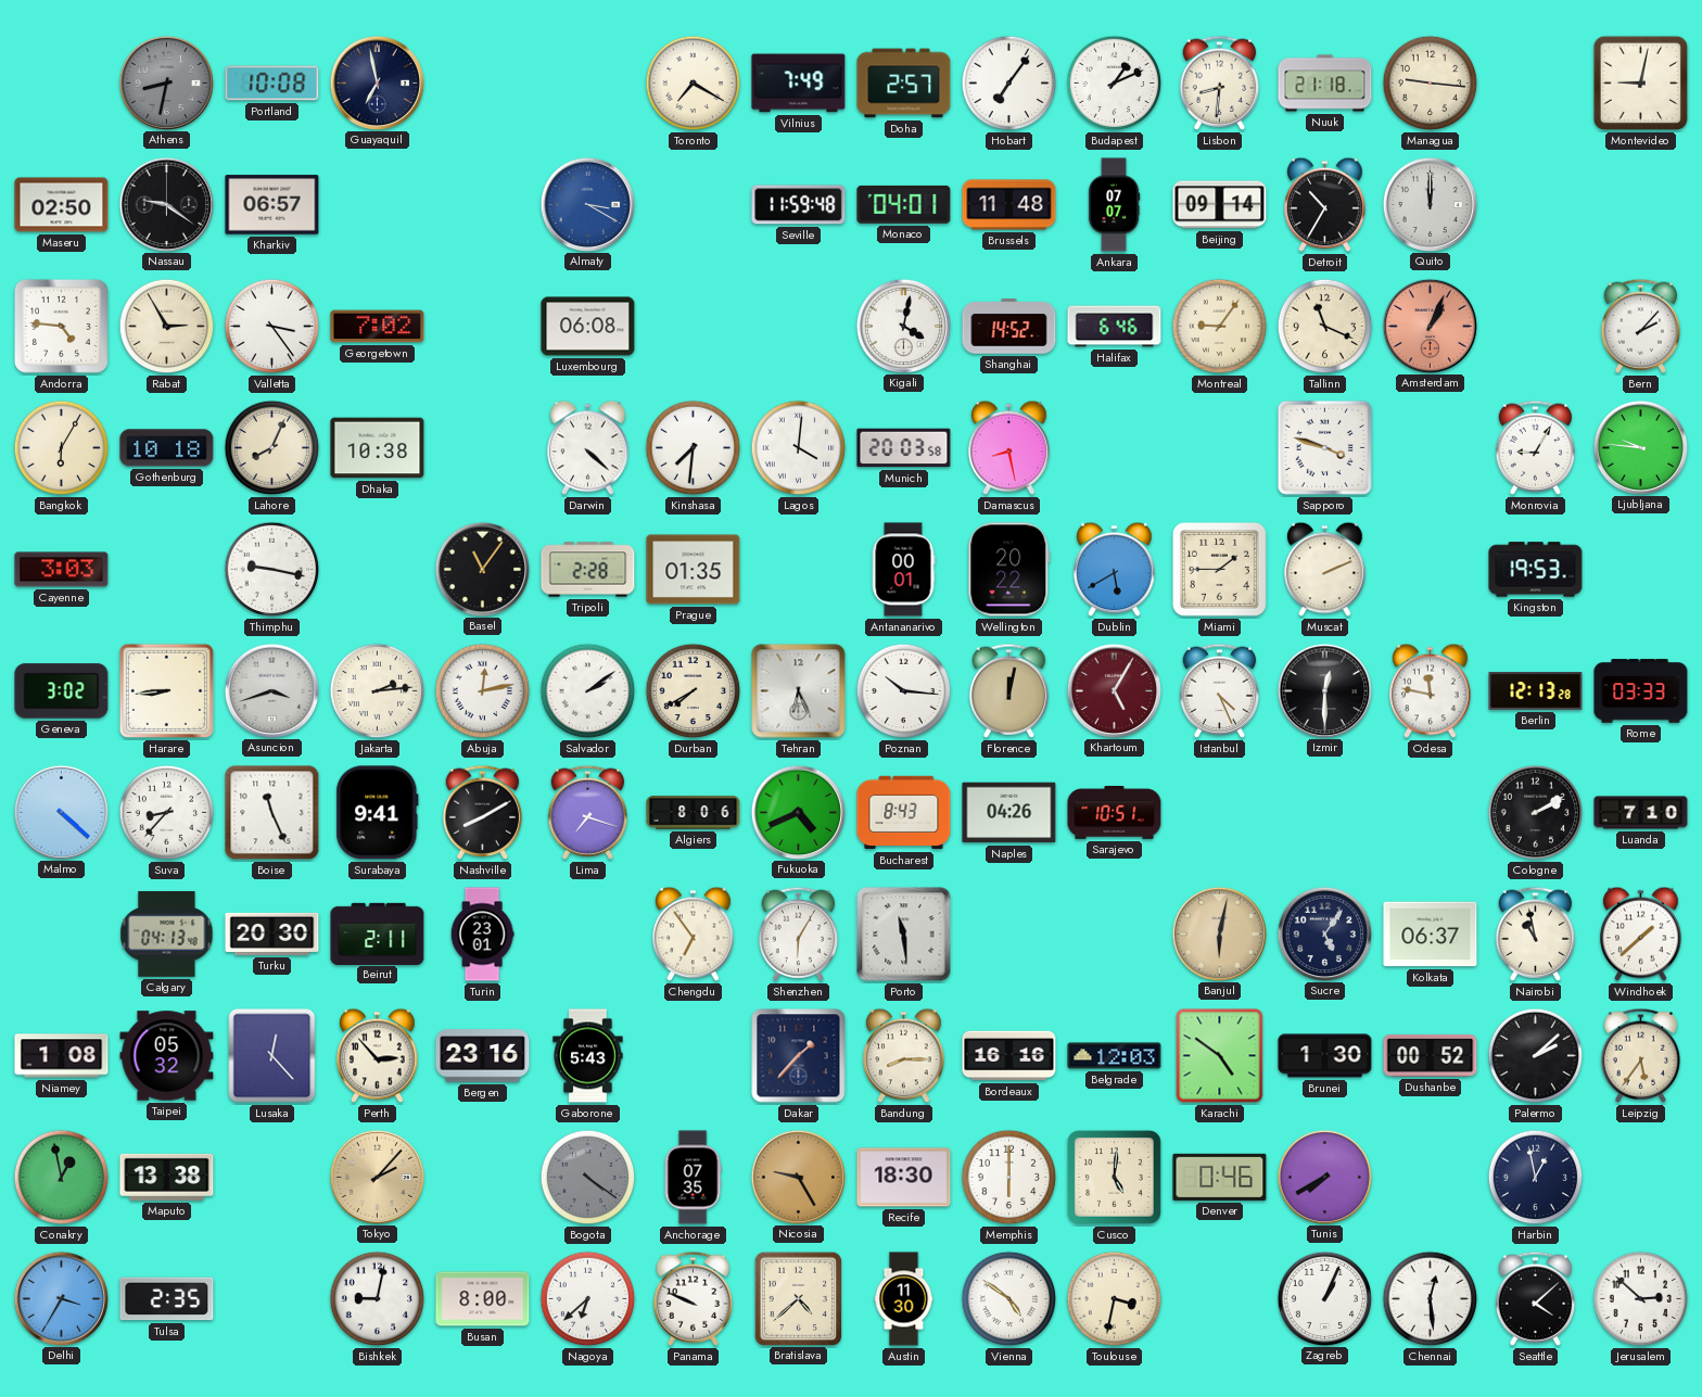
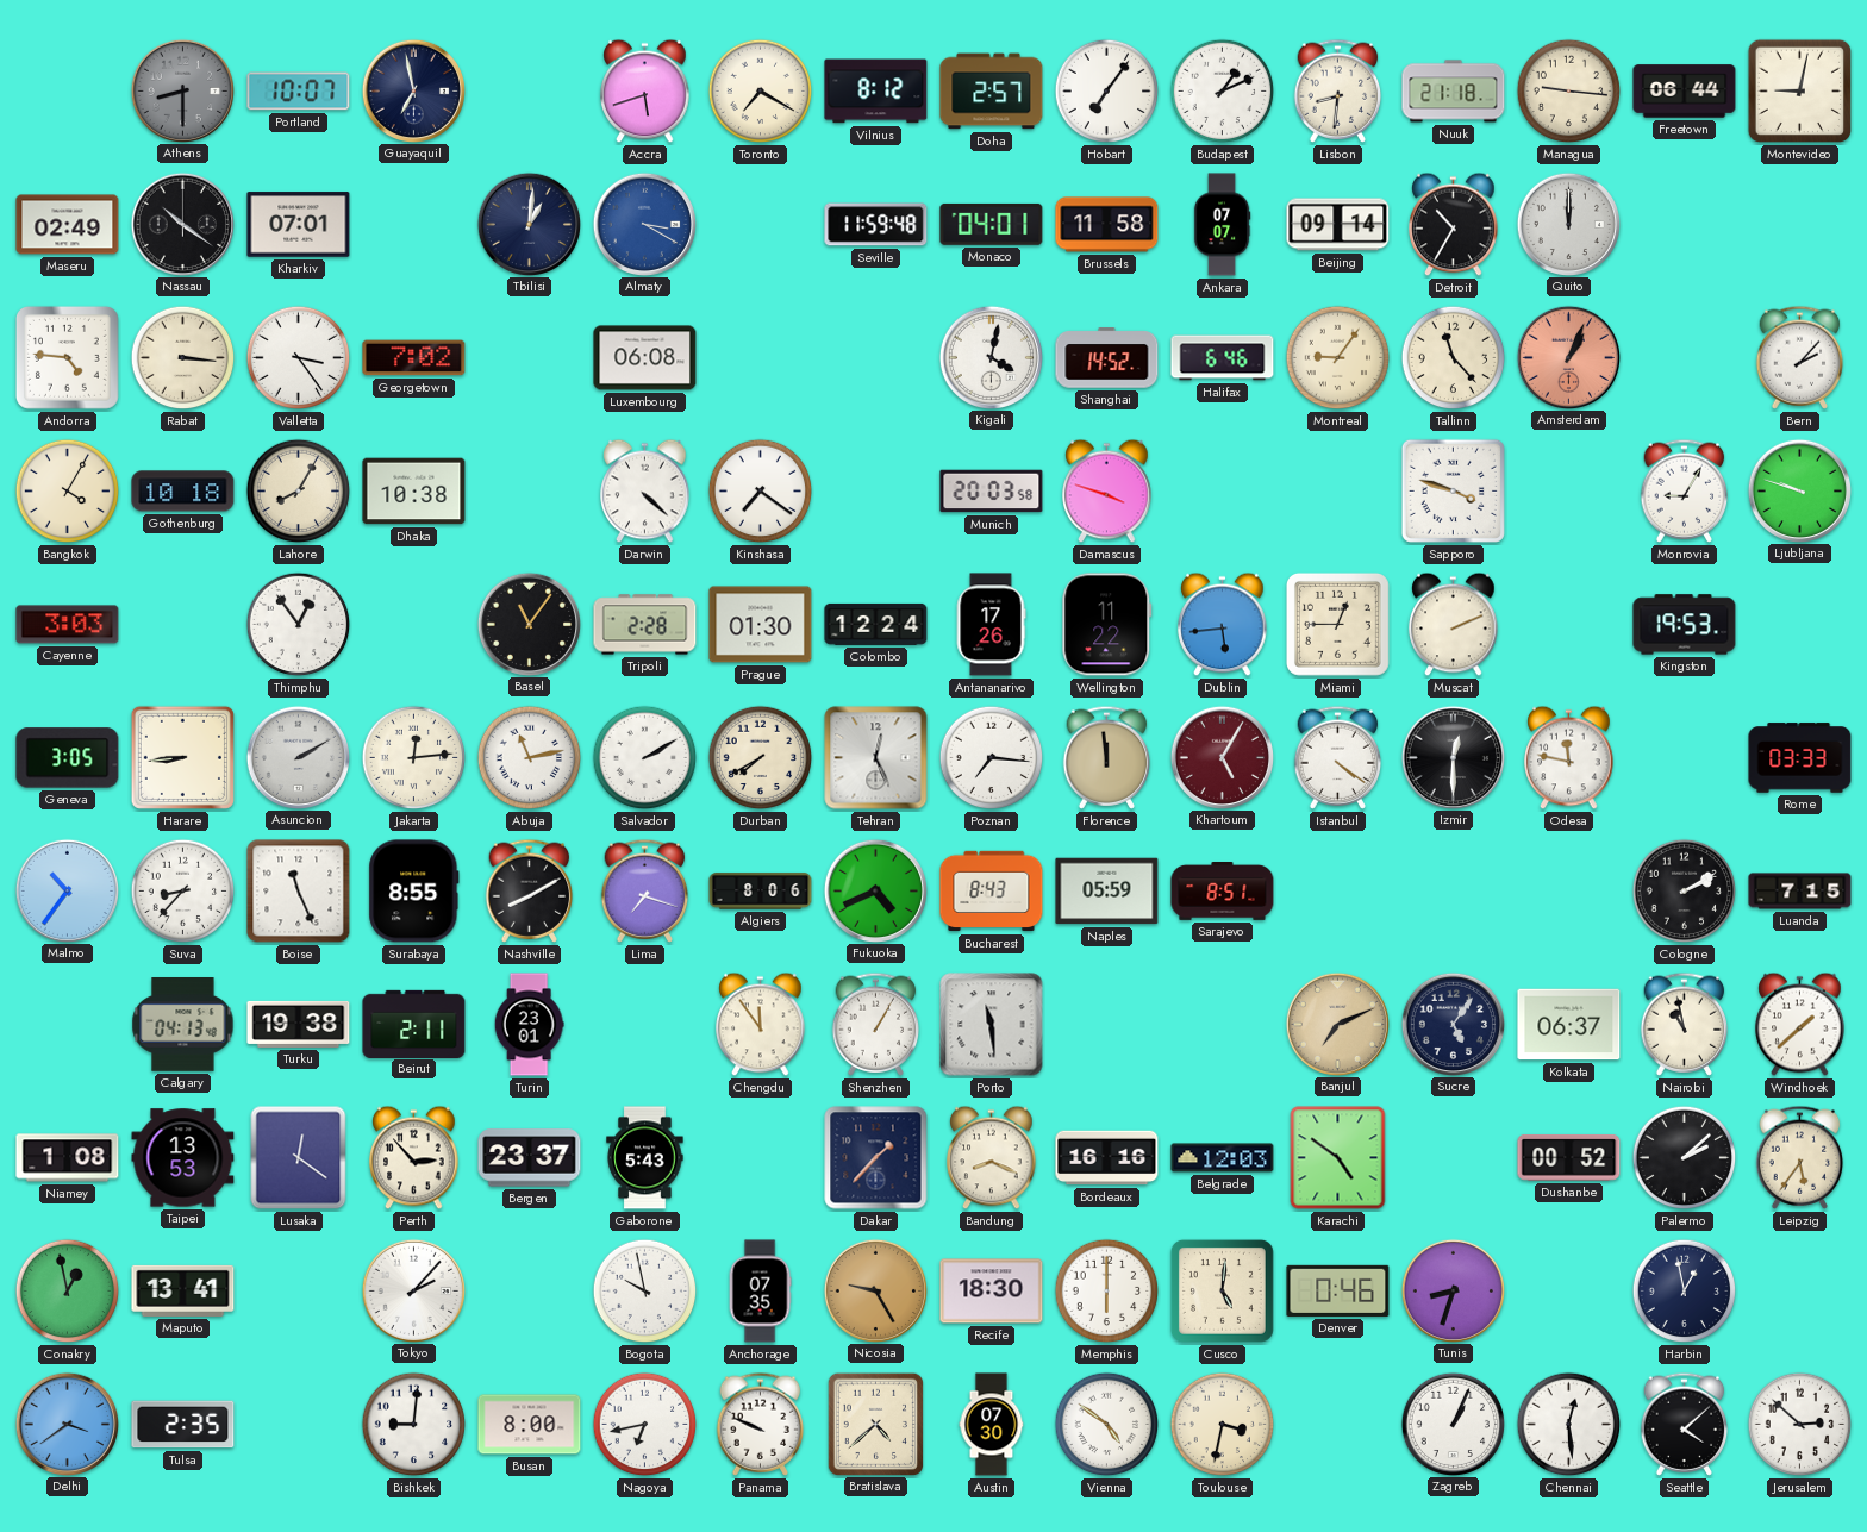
Athens: 8:32 -> 8:30 (182, 90)
Portland: 10:08 -> 10:07 (299, 92)
Accra: none -> 5:42 (645, 92)
Vilnius: 7:49 -> 8:12 (876, 92)
Freetown: none -> 06:44 (1685, 92)
Maseru: 02:50 -> 02:49 (68, 225)
Nassau: 9:21 -> 10:21 (182, 224)
Kharkiv: 06:57 -> 07:01 (299, 225)
Tbilisi: none -> 1:01 (529, 224)
Brussels: 11:48 -> 11:58 (1107, 225)
Rabat: 2:55 -> 3:16 (183, 358)
Tallinn: 11:19 -> 11:23 (1454, 358)
Bangkok: 6:05 -> 4:05 (68, 492)
Lahore: 8:04 -> 8:05 (299, 492)
Kinshasa: 7:31 -> 7:21 (761, 492)
Lagos: 4:01 -> none (799, 448)
Damascus: 8:28 -> 3:48 (1107, 492)
Ljubljana: 9:46 -> 9:48 (1799, 490)
Thimphu: 9:17 -> 12:54 (299, 625)
Prague: 01:35 -> 01:30 (761, 625)
Colombo: none -> 12:24 (876, 624)
Antananarivo: 00:01 -> 17:26 (991, 625)
Wellington: 20:22 -> 11:22 (1107, 625)
Dublin: 5:40 -> 5:44 (1223, 625)
Miami: 1:45 -> 12:45 (1337, 624)
Geneva: 3:02 -> 3:05 (68, 758)
Asuncion: 3:42 -> 2:10 (298, 757)
Jakarta: 2:14 -> 12:14 (414, 758)
Abuja: 12:13 -> 11:13 (530, 758)
Salvador: 2:09 -> 2:10 (645, 758)
Tehran: 6:26 -> 12:26 (876, 758)
Poznan: 10:16 -> 7:16 (992, 758)
Florence: 12:02 -> 11:59 (1107, 757)
Istanbul: 4:26 -> 4:21 (1338, 757)
Berlin: 12:13 -> none (1536, 691)
Malmo: 4:22 -> 10:36 (67, 890)
Surabaya: 9:41 -> 8:55 (414, 892)
Naples: 04:26 -> 05:59 (1107, 892)
Sarajevo: 10:51 -> 8:51 (1223, 892)
Luanda: 7:10 -> 7:15 (1800, 892)
Turku: 20:30 -> 19:38 (299, 1024)
Chengdu: 6:54 -> 11:54 (761, 1025)
Shenzhen: 6:05 -> 1:05 (876, 1024)
Banjul: 6:02 -> 7:11 (1337, 1024)
Taipei: 05:32 -> 13:53 (183, 1158)
Lusaka: 12:23 -> 12:21 (299, 1158)
Bergen: 23:16 -> 23:37 (530, 1158)
Bandung: 8:15 -> 8:19 (992, 1158)
Brunei: 1:30 -> none (1325, 1056)
Maputo: 13:38 -> 13:41 (183, 1290)
Tokyo dial: champagne -> white (413, 1290)
Bogota: 4:21 -> 9:58 (645, 1292)
Bogota dial: grey -> white (645, 1292)
Tunis: 7:40 -> 8:33 (1453, 1290)
Delhi: 3:35 -> 3:39 (67, 1424)
Bishkek: 9:02 -> 9:01 (414, 1425)
Nagoya: 6:38 -> 6:43 (645, 1425)
Austin: 11:30 -> 07:30 (992, 1425)
